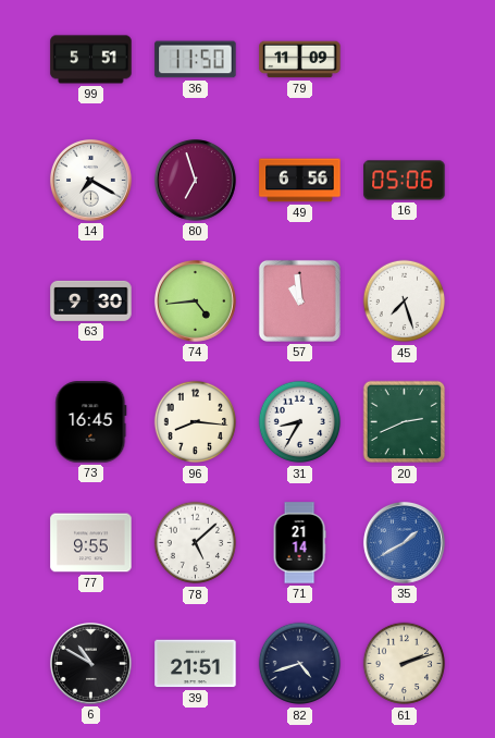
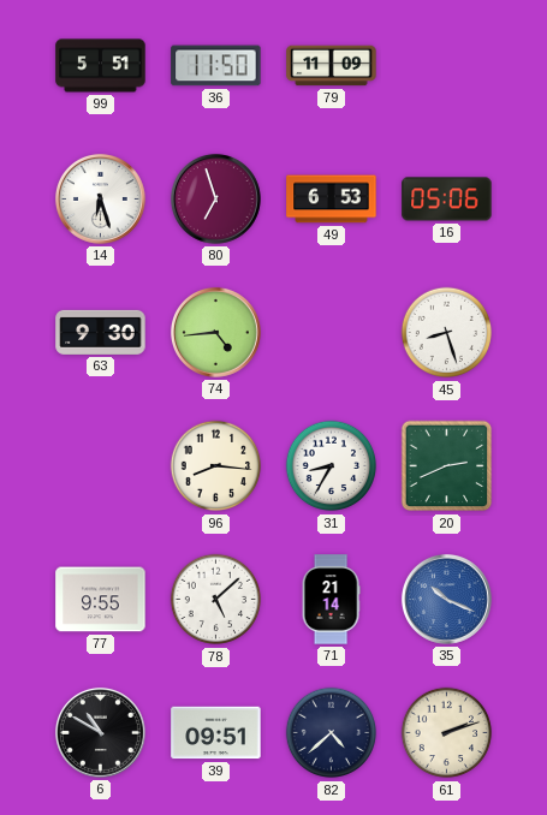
14: 7:20 -> 6:27 (100, 198)
49: 6:56 -> 6:53 (332, 200)
57: 10:59 -> none (299, 300)
45: 7:27 -> 8:27 (447, 333)
73: 16:45 -> none (91, 422)
35: 1:40 -> 10:19 (446, 599)
39: 21:51 -> 09:51 (216, 733)
82: 4:42 -> 4:38 (332, 733)
